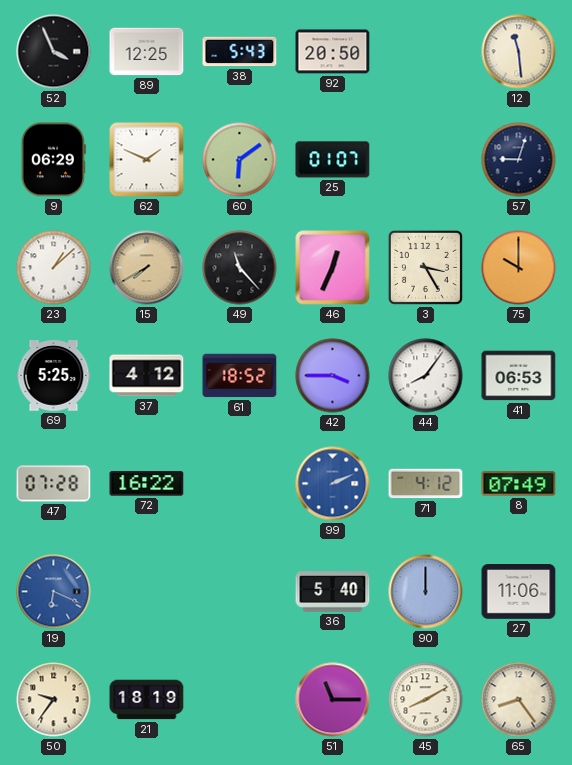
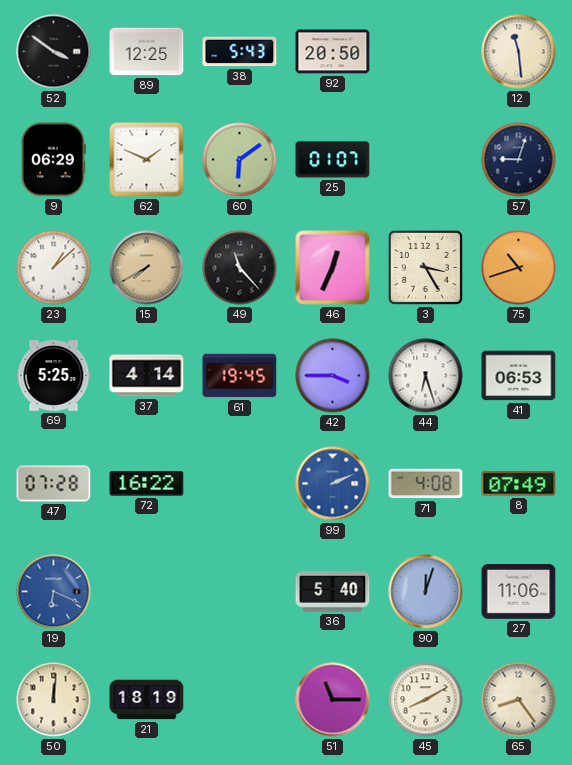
52: 3:56 -> 3:51 (54, 52)
75: 10:00 -> 10:42 (519, 268)
37: 4:12 -> 4:14 (147, 376)
61: 18:52 -> 19:45 (240, 376)
44: 8:06 -> 6:27 (426, 376)
71: 4:12 -> 4:08 (426, 484)
90: 12:00 -> 12:03 (426, 592)
50: 9:36 -> 12:01 (54, 700)
